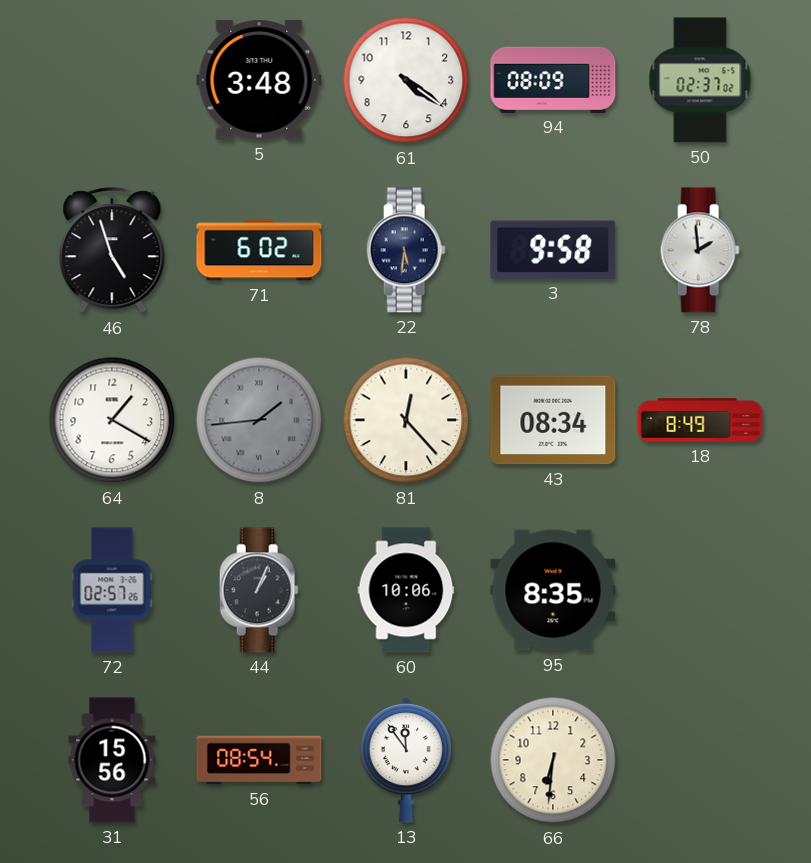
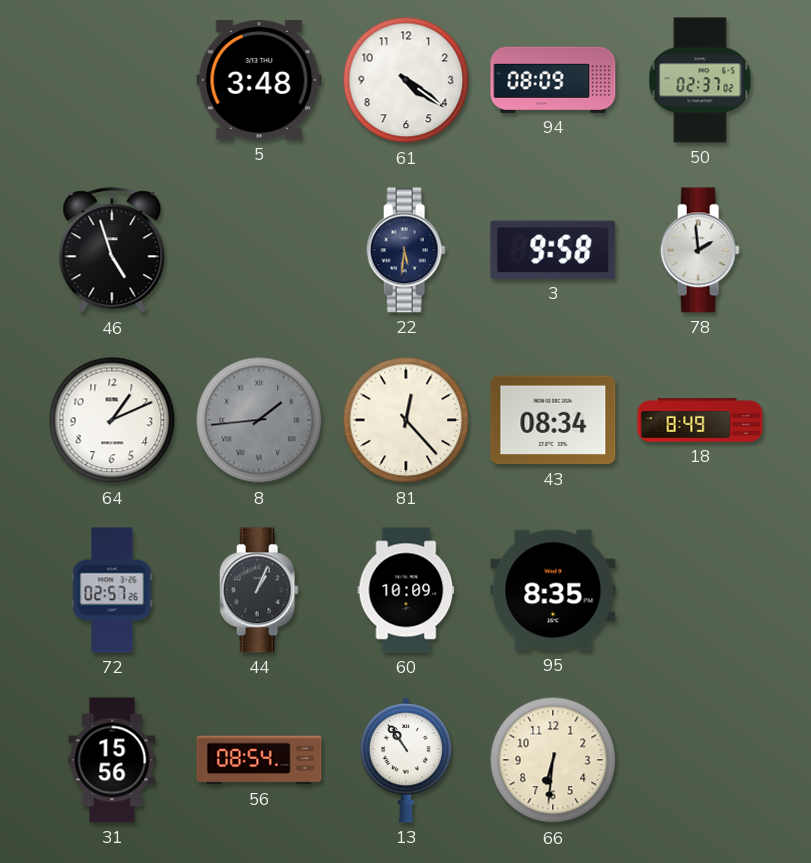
71: 6:02 -> none (259, 250)
64: 1:20 -> 1:11 (112, 420)
60: 10:06 -> 10:09 (406, 590)
13: 11:54 -> 10:54 (405, 760)
